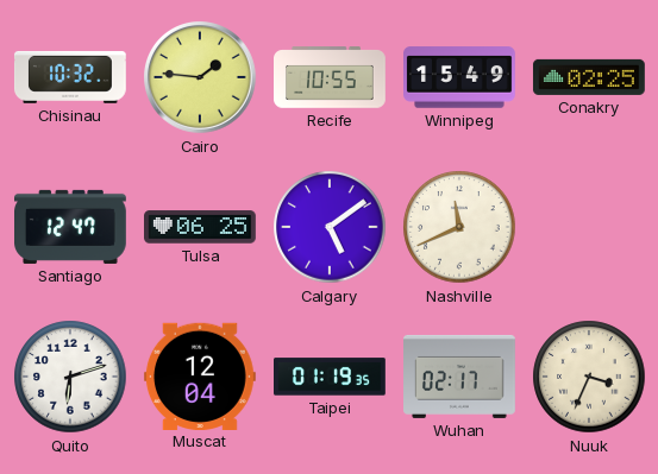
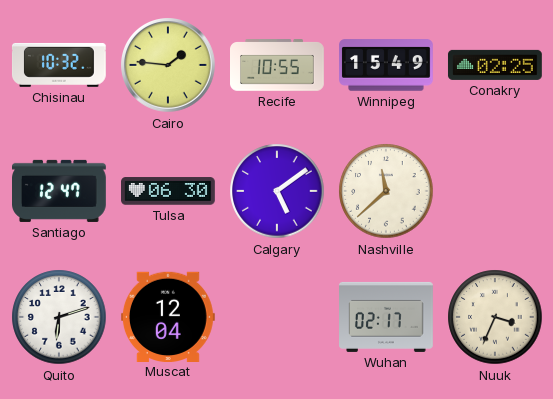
Tulsa: 06:25 -> 06:30 (169, 191)
Nashville: 11:41 -> 11:38 (386, 191)
Taipei: 01:19 -> none (331, 377)
